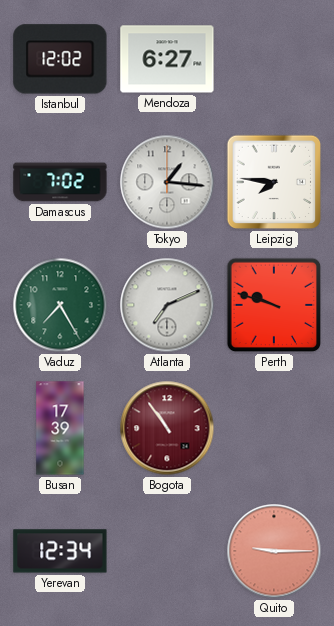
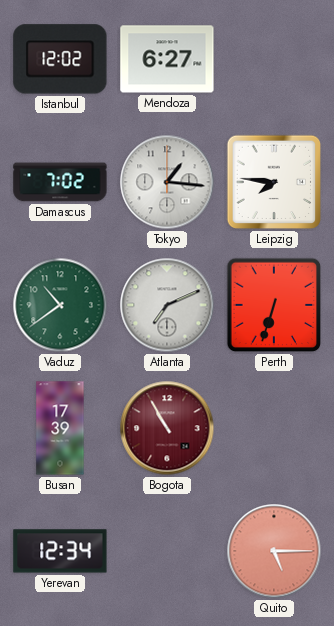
Vaduz: 7:25 -> 10:39 (60, 305)
Perth: 9:48 -> 6:33 (274, 305)
Bogota: 10:54 -> 10:55 (167, 428)
Quito: 9:15 -> 5:15 (274, 551)
